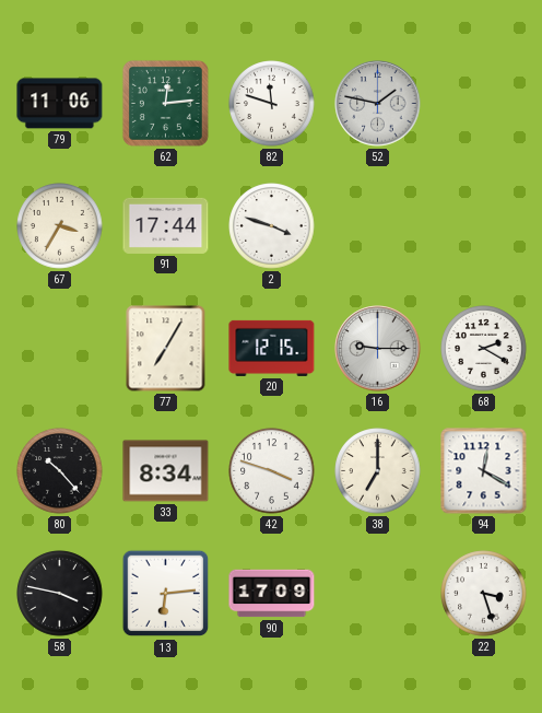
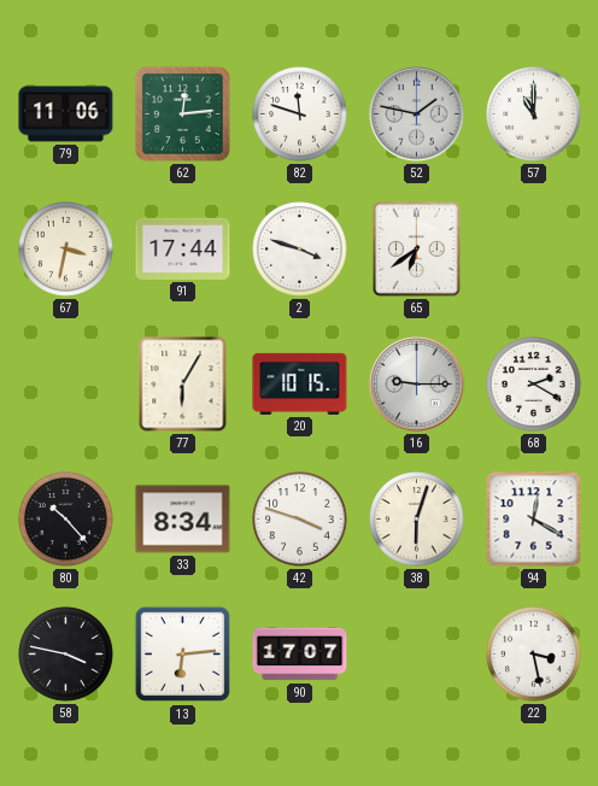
57: none -> 11:00 (534, 115)
67: 3:35 -> 3:32 (66, 250)
65: none -> 6:39 (417, 250)
77: 7:05 -> 6:05 (183, 385)
20: 12:15 -> 10:15 (300, 383)
38: 7:00 -> 6:03 (417, 520)
90: 17:09 -> 17:07 (300, 655)
22: 3:27 -> 3:28 (534, 655)
